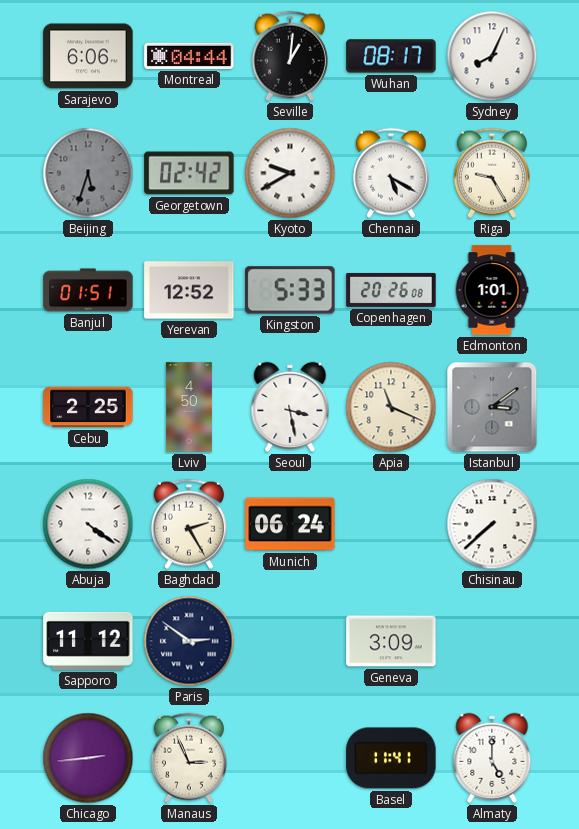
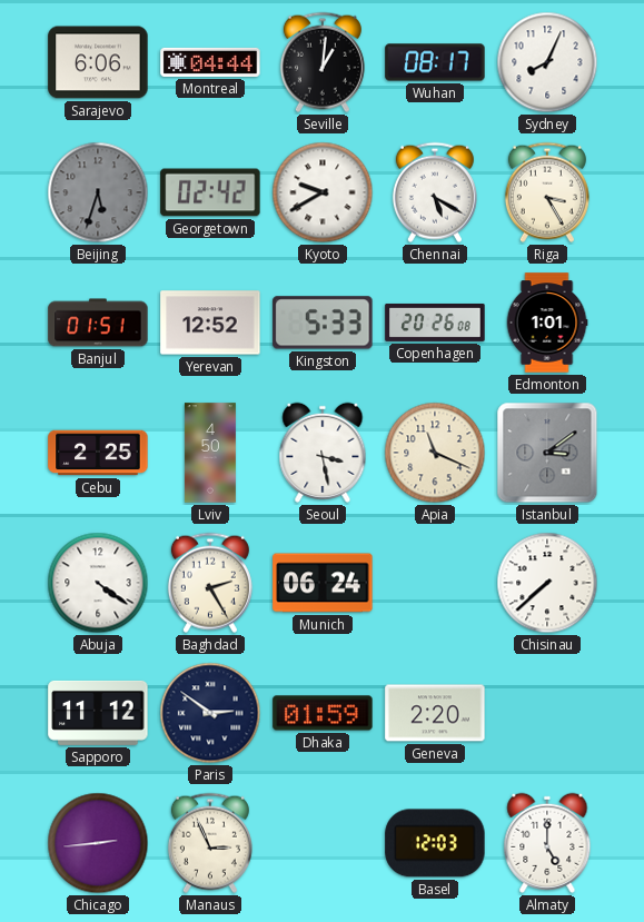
Riga: 9:25 -> 3:25 (547, 192)
Dhaka: none -> 01:59 (323, 713)
Geneva: 3:09 -> 2:20 (435, 713)
Basel: 11:41 -> 12:03 (435, 843)
